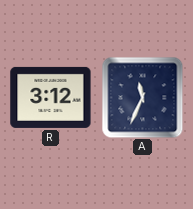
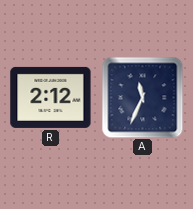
R: 3:12 -> 2:12 (51, 97)
